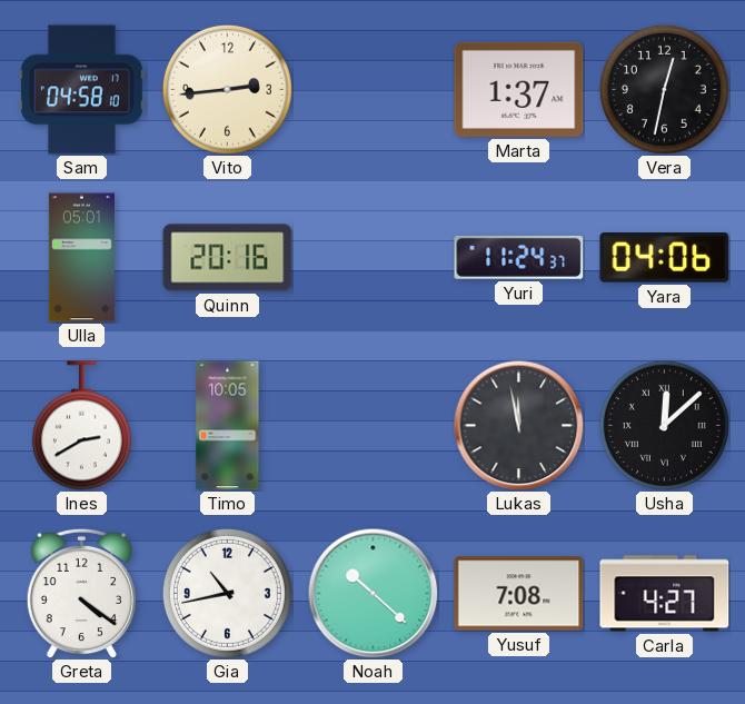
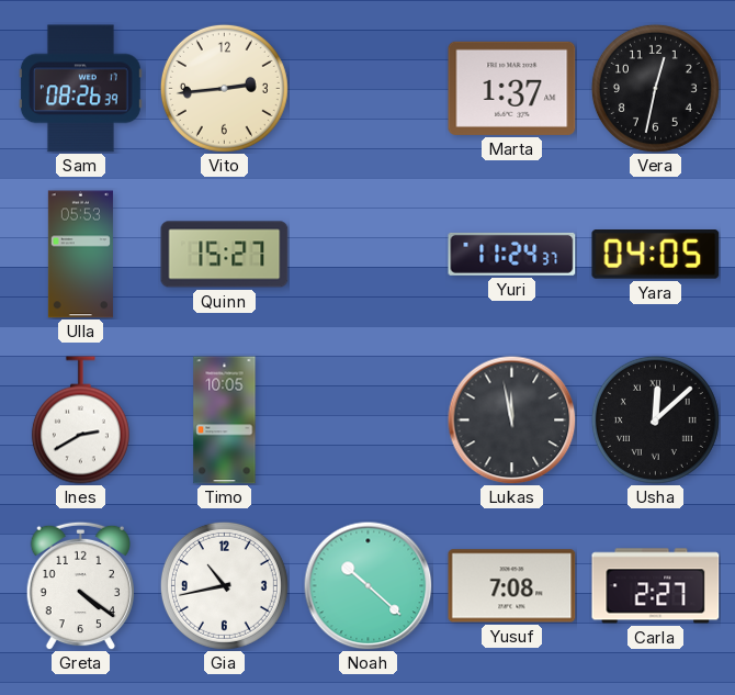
Sam: 04:58 -> 08:26 (80, 89)
Ulla: 05:01 -> 05:53 (80, 255)
Quinn: 20:16 -> 15:27 (225, 255)
Yara: 04:06 -> 04:05 (656, 255)
Carla: 4:27 -> 2:27 (656, 586)
